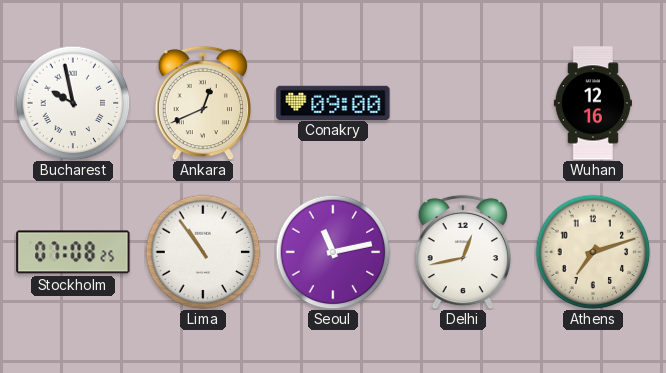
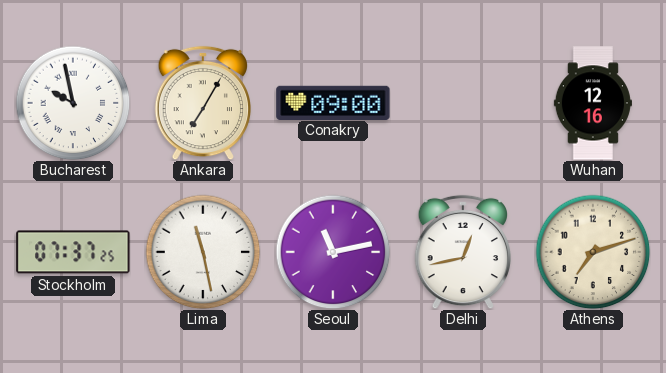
Ankara: 12:41 -> 7:05 (202, 103)
Stockholm: 07:08 -> 07:37 (73, 252)
Lima: 10:54 -> 11:28 (203, 252)
